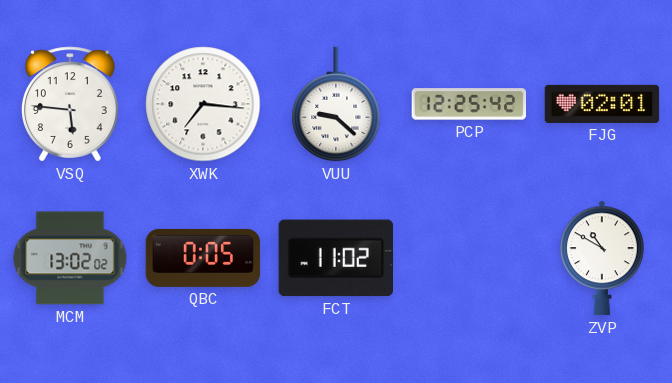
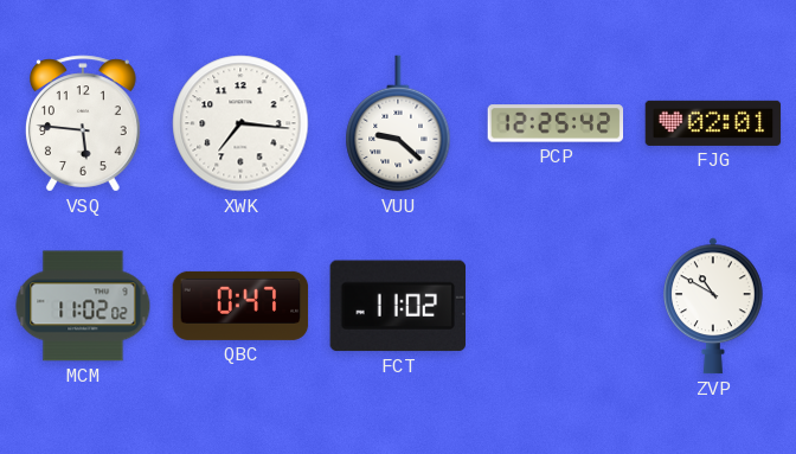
MCM: 13:02 -> 11:02 (83, 306)
QBC: 0:05 -> 0:47 (240, 306)
